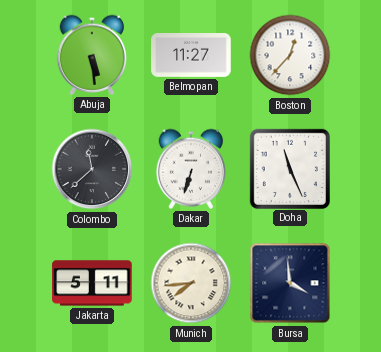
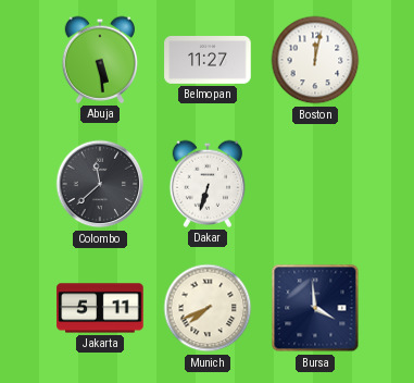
Boston: 12:37 -> 12:02 (315, 60)
Doha: 11:26 -> none (289, 168)
Munich: 7:44 -> 7:41 (208, 308)
